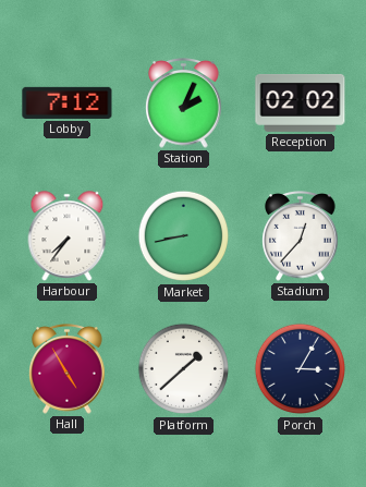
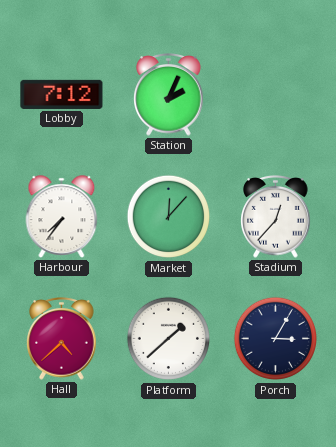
Reception: 02:02 -> none (301, 102)
Market: 8:43 -> 12:07 (169, 217)
Hall: 4:55 -> 4:38 (62, 339)
